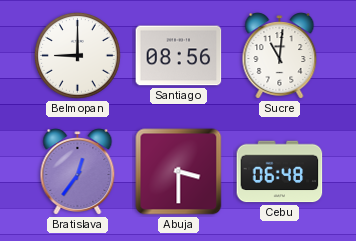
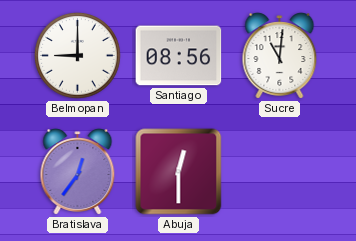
Abuja: 3:30 -> 12:30 (179, 172)
Cebu: 06:48 -> none (280, 172)
